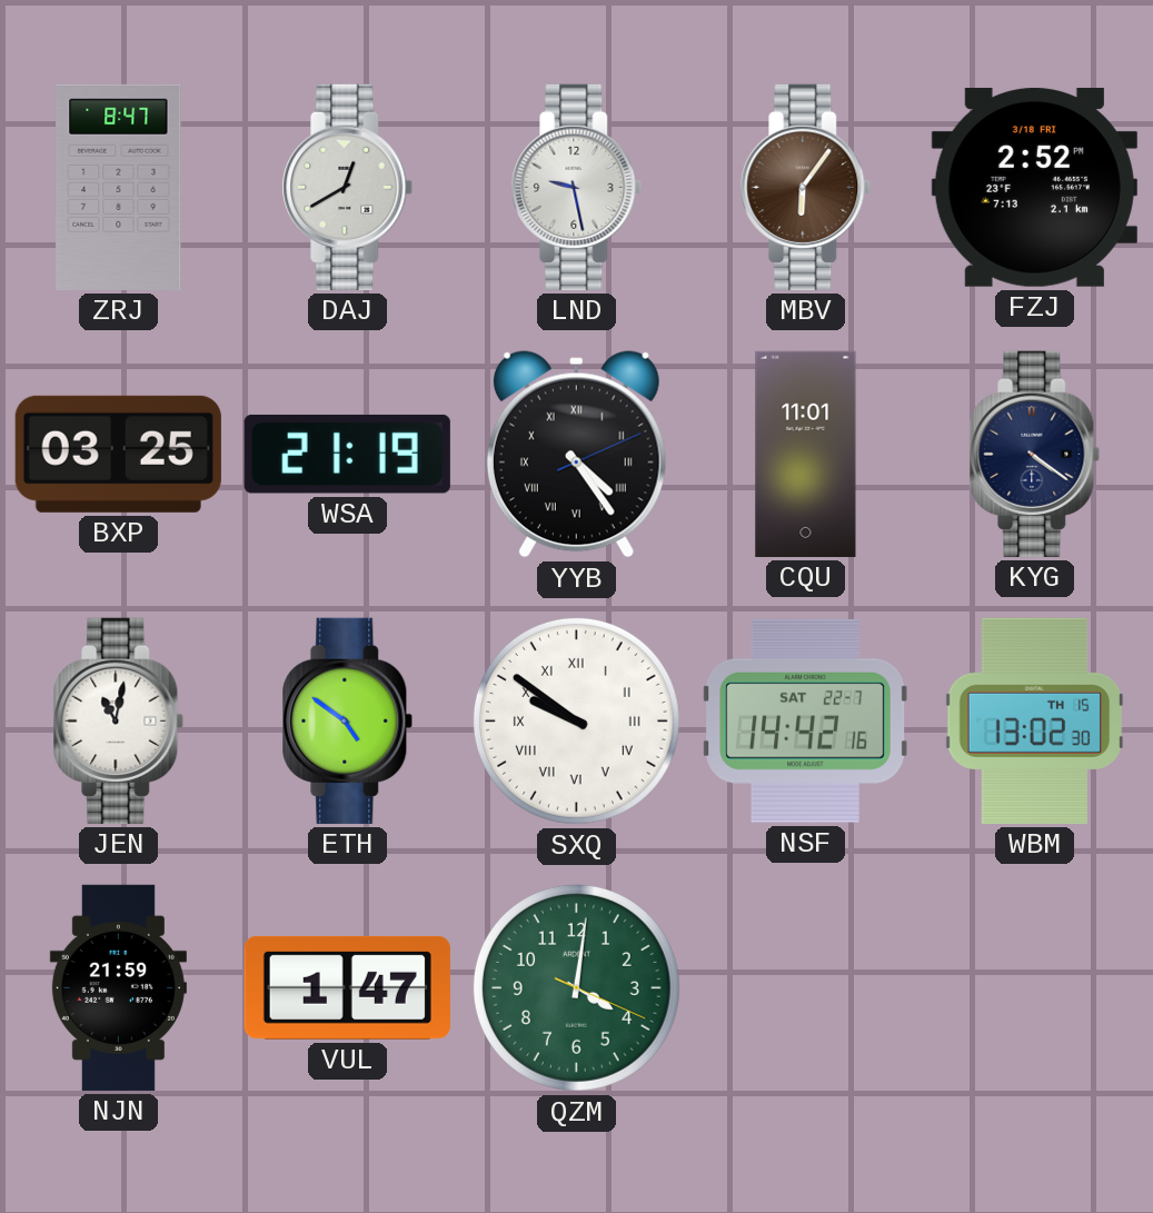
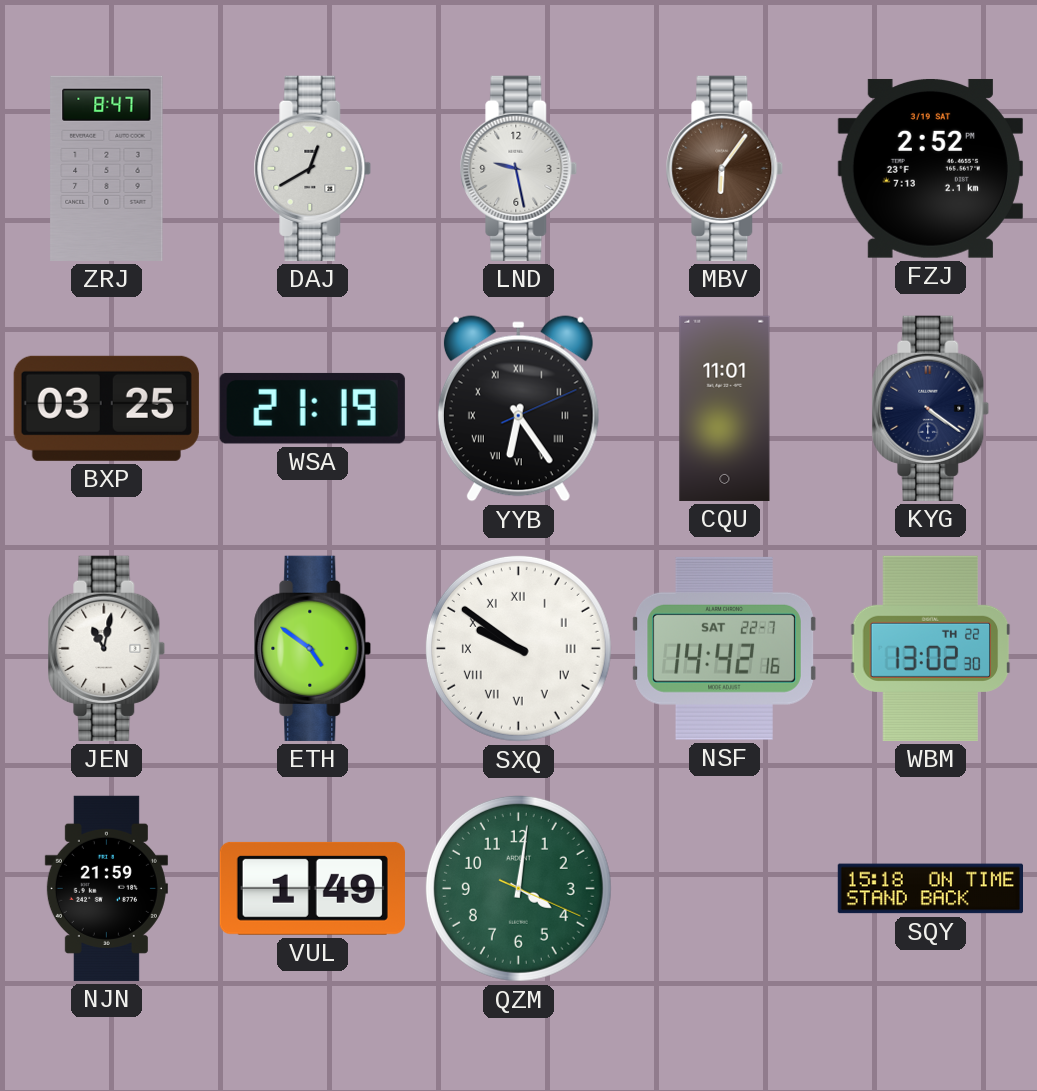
FZJ date: 3/18 FRI -> 3/19 SAT (930, 168)
YYB: 4:24 -> 6:24 (518, 409)
WBM date: TH 15 -> TH 22 (931, 648)
VUL: 1:47 -> 1:49 (312, 888)
SQY: none -> 15:18 (930, 889)
